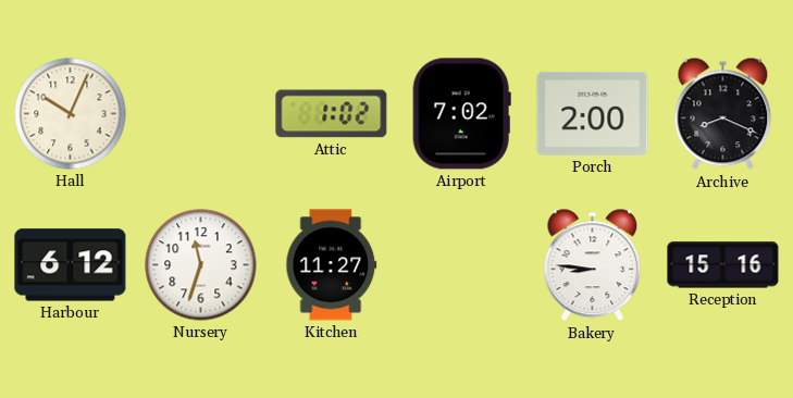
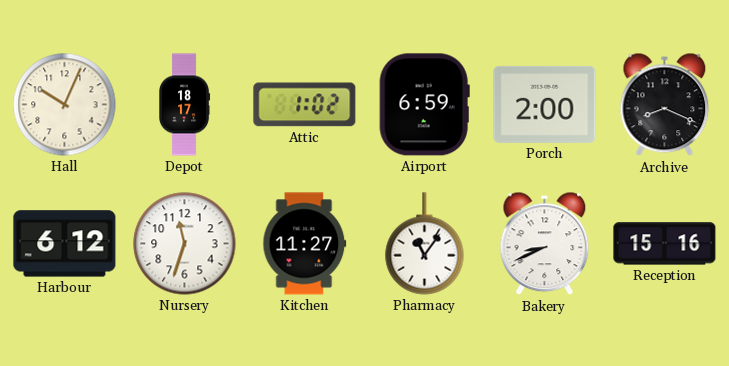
Depot: none -> 18:17 (185, 105)
Airport: 7:02 -> 6:59 (424, 105)
Pharmacy: none -> 11:06 (425, 244)
Bakery: 8:46 -> 8:41 (545, 244)
